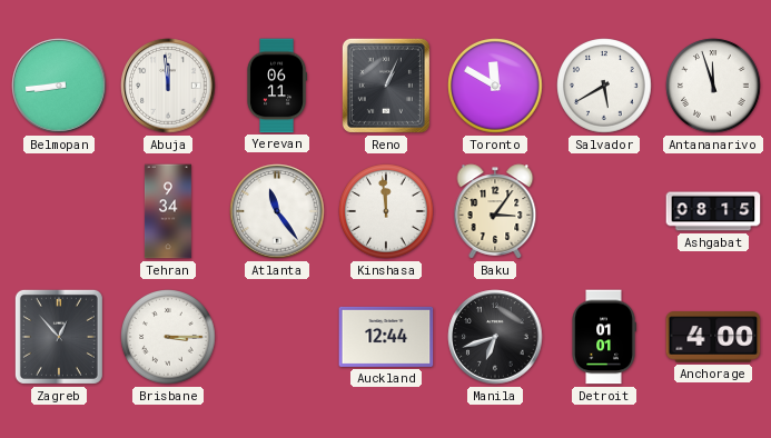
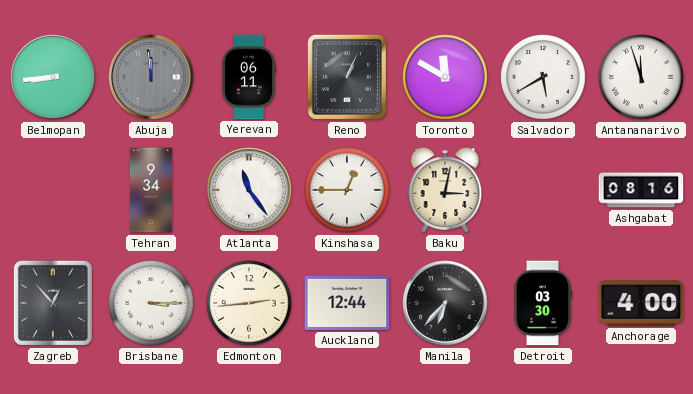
Abuja dial: white -> grey (151, 77)
Kinshasa: 11:59 -> 12:45 (347, 190)
Baku: 3:06 -> 3:02 (445, 190)
Ashgabat: 08:15 -> 08:16 (641, 190)
Edmonton: none -> 2:44 (249, 303)
Manila: 6:42 -> 6:37 (445, 303)
Detroit: 01:01 -> 03:30 (543, 303)
